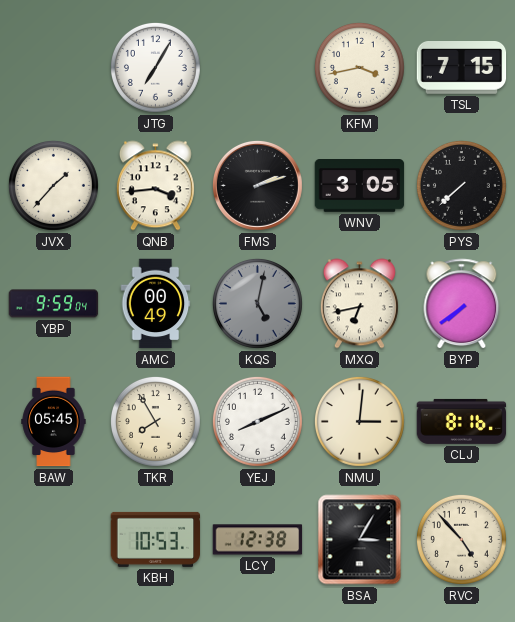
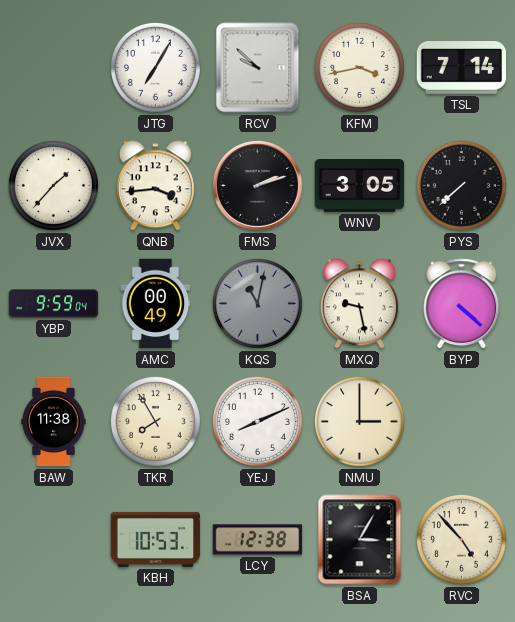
RCV: none -> 9:52 (258, 68)
TSL: 7:15 -> 7:14 (462, 68)
KQS: 5:02 -> 11:02 (257, 303)
MXQ: 6:43 -> 9:28 (359, 304)
BYP: 7:39 -> 4:22 (462, 304)
BAW: 05:45 -> 11:38 (54, 422)
NMU: 3:01 -> 3:00 (359, 421)
CLJ: 8:16 -> none (462, 421)
